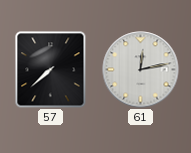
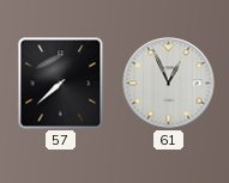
61: 12:13 -> 12:56 (169, 84)
